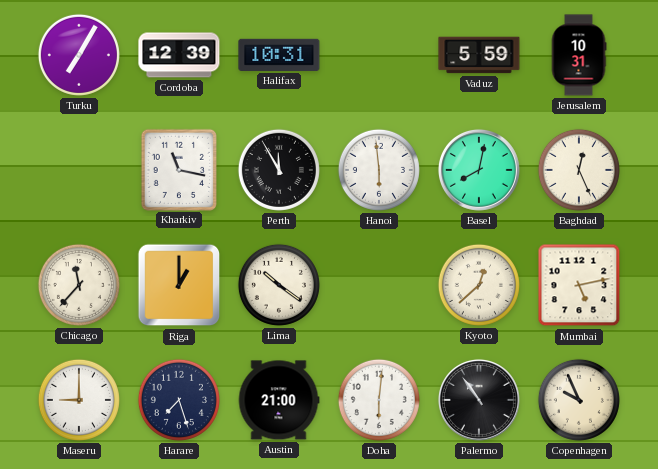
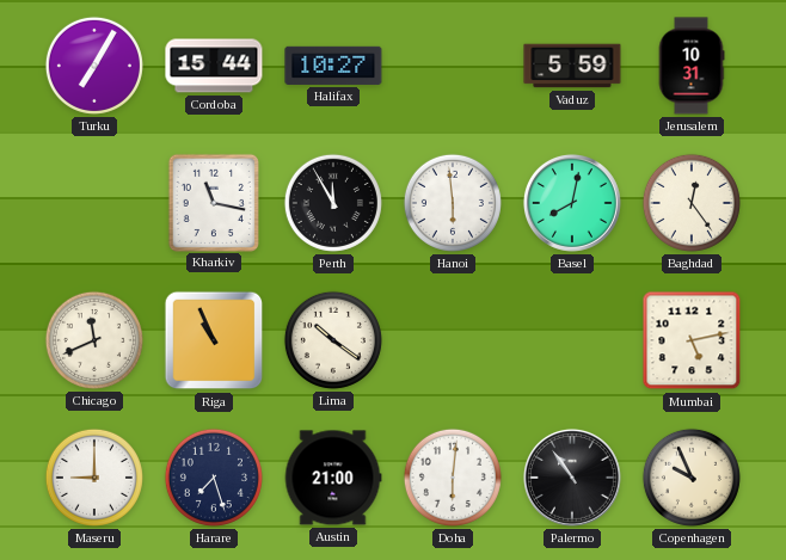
Cordoba: 12:39 -> 15:44 (214, 66)
Halifax: 10:31 -> 10:27 (333, 66)
Baghdad: 12:26 -> 12:24 (692, 203)
Chicago: 11:37 -> 11:41 (94, 340)
Riga: 1:00 -> 10:56 (214, 340)
Kyoto: 12:38 -> none (479, 285)
